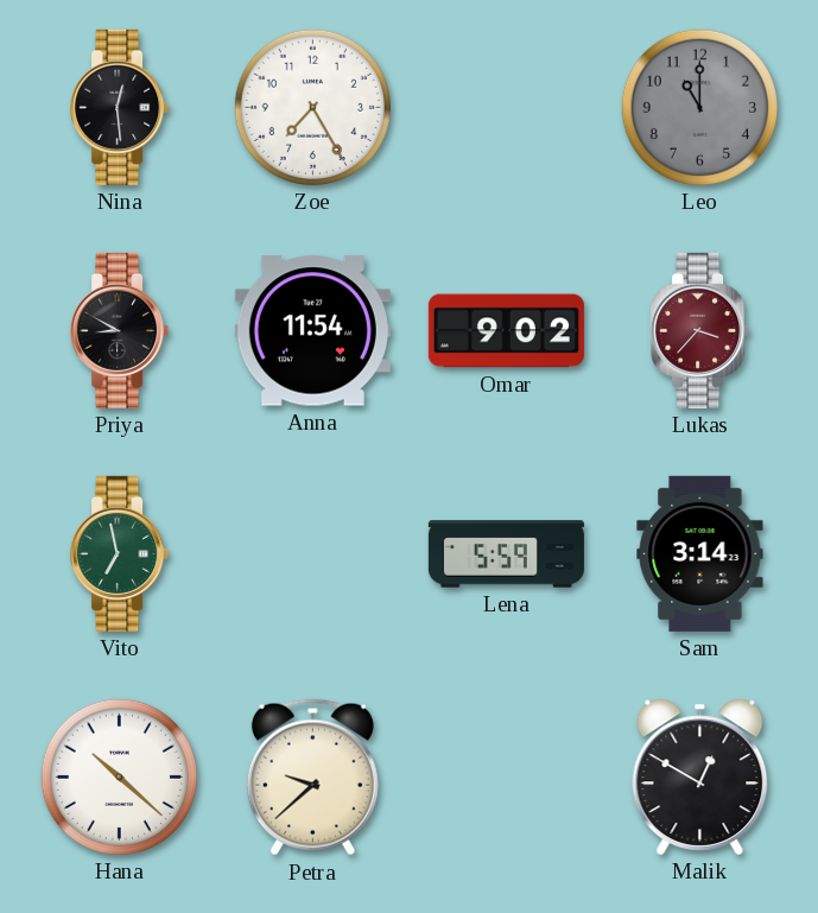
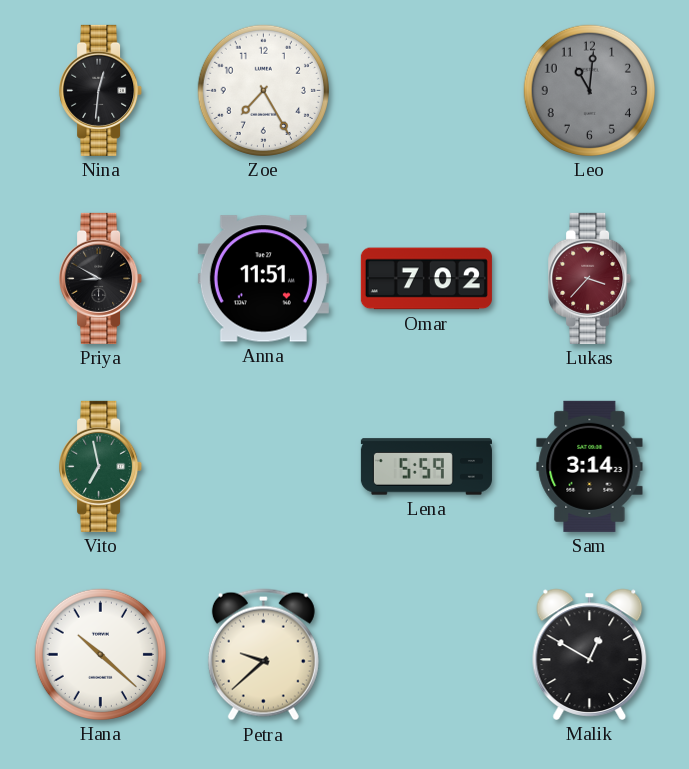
Nina: 12:29 -> 12:31 (101, 90)
Leo: 11:00 -> 11:01 (589, 90)
Anna: 11:54 -> 11:51 (263, 279)
Omar: 9:02 -> 7:02 (426, 279)
